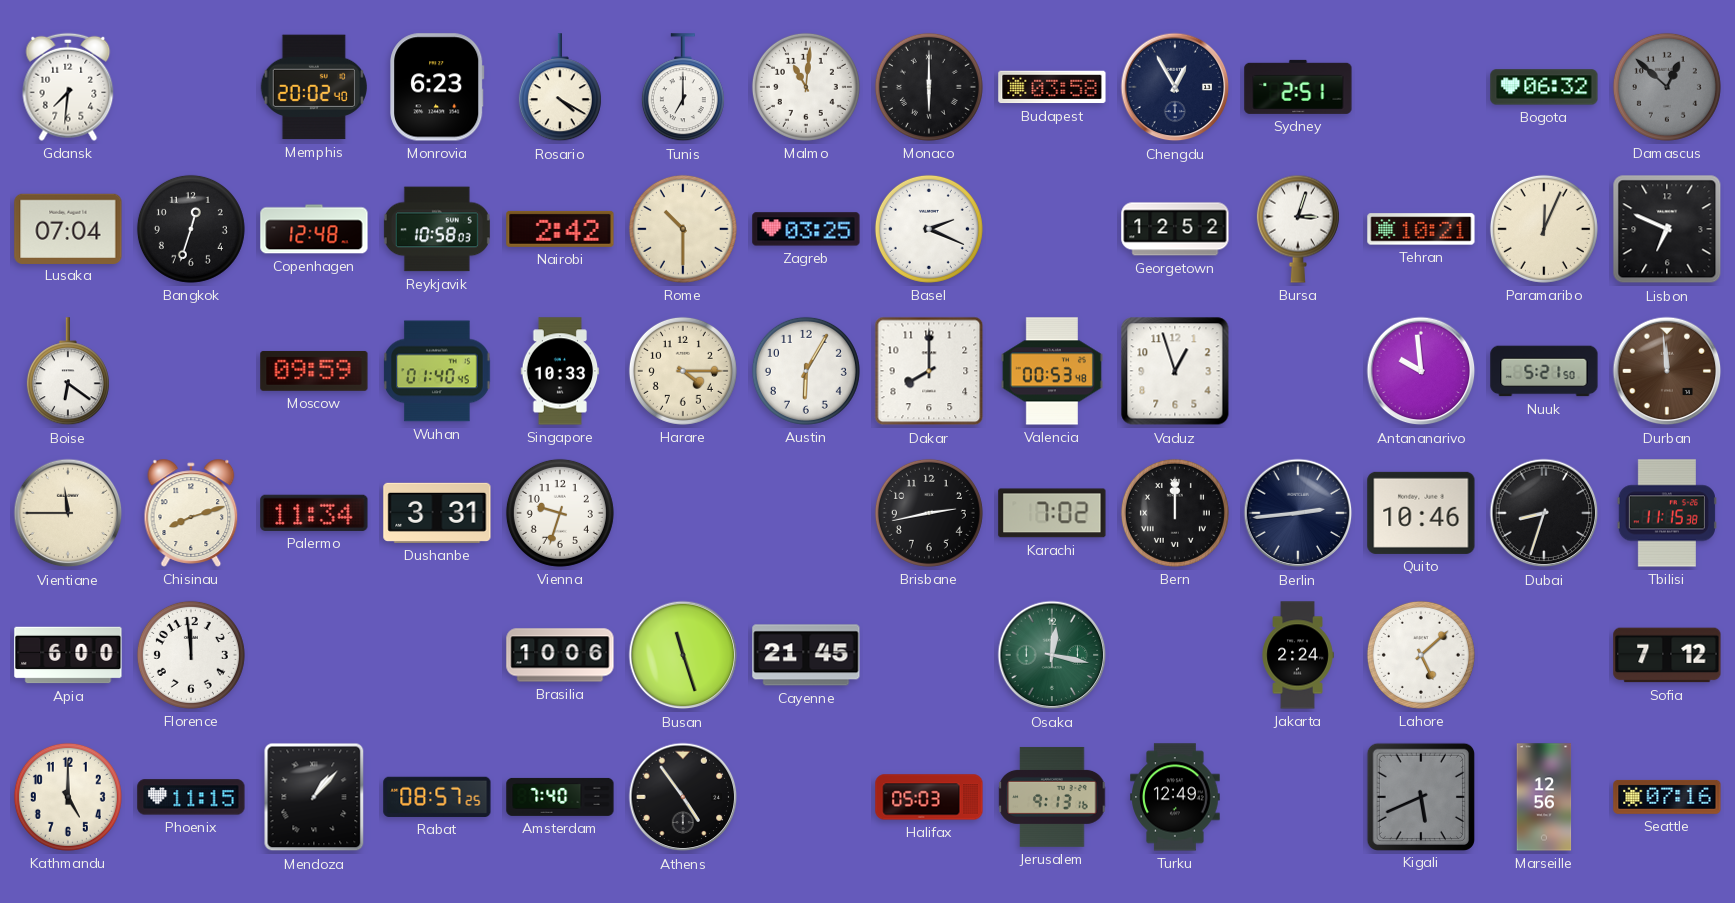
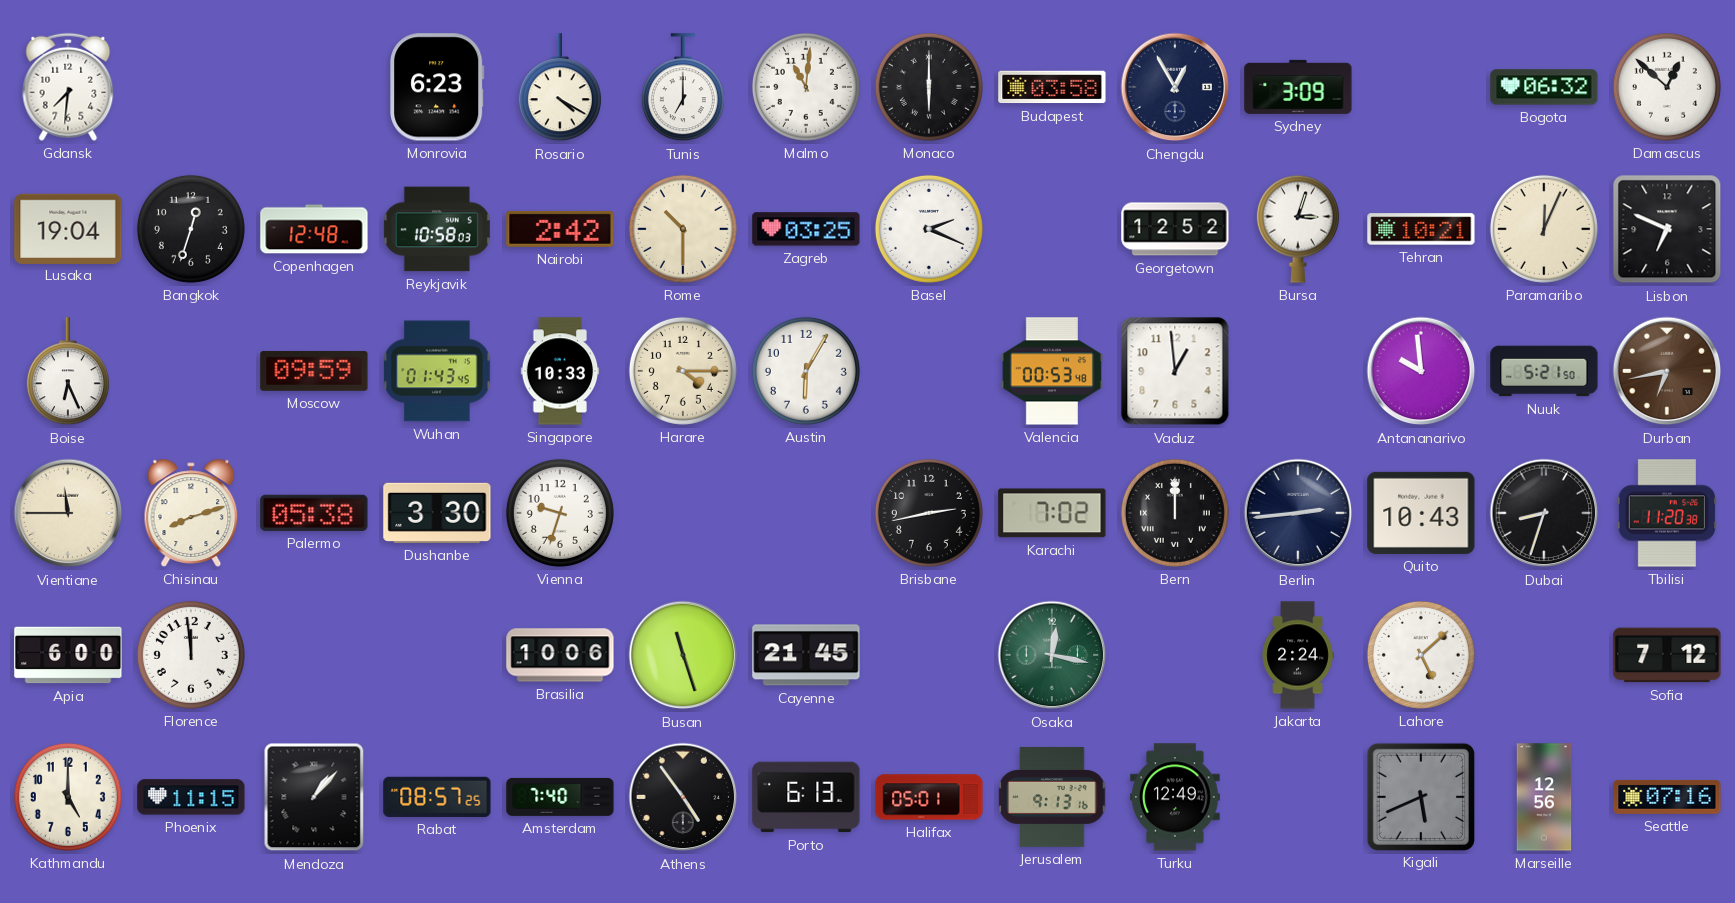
Memphis: 20:02 -> none (314, 87)
Sydney: 2:51 -> 3:09 (1298, 87)
Damascus dial: grey -> white (1667, 87)
Lusaka: 07:04 -> 19:04 (68, 228)
Boise: 6:21 -> 6:26 (68, 372)
Wuhan: 01:40 -> 01:43 (437, 371)
Dakar: 8:00 -> none (929, 371)
Vaduz: 12:57 -> 12:59 (1175, 371)
Durban: 11:59 -> 6:43 (1667, 371)
Palermo: 11:34 -> 05:38 (314, 513)
Dushanbe: 3:31 -> 3:30 (437, 513)
Quito: 10:46 -> 10:43 (1421, 513)
Tbilisi: 11:15 -> 11:20 (1667, 513)
Porto: none -> 6:13 (806, 797)
Halifax: 05:03 -> 05:01 (929, 797)
